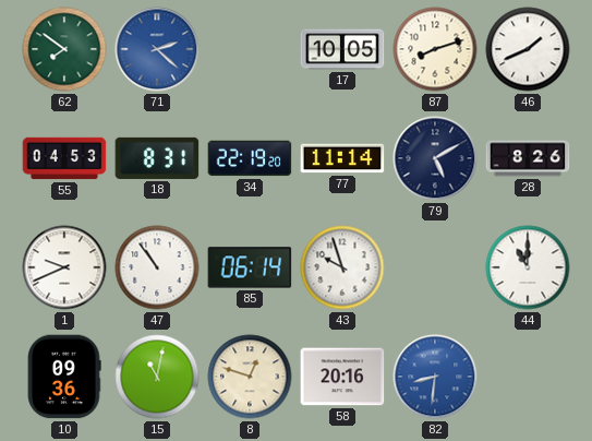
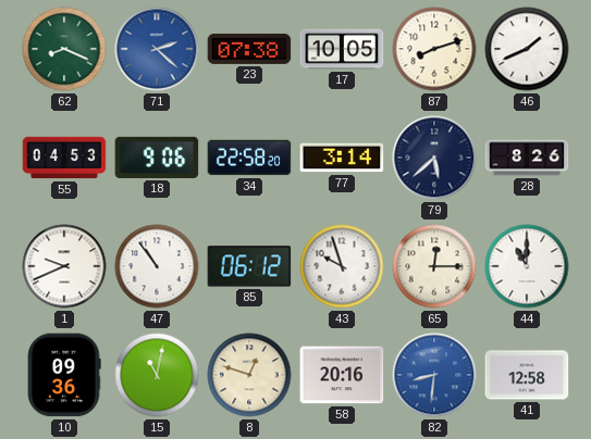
62: 7:51 -> 8:19 (64, 49)
23: none -> 07:38 (249, 49)
18: 8:31 -> 9:06 (157, 158)
34: 22:19 -> 22:58 (249, 158)
77: 11:14 -> 3:14 (342, 158)
79: 5:10 -> 5:38 (434, 158)
85: 06:14 -> 06:12 (249, 266)
65: none -> 12:15 (434, 266)
41: none -> 12:58 (527, 375)
